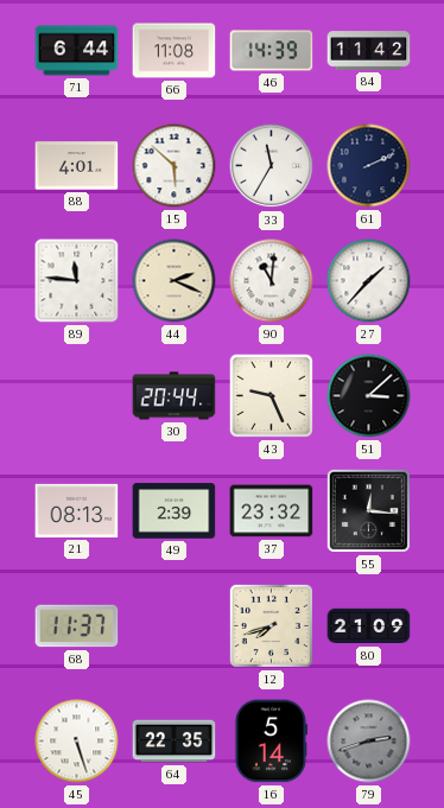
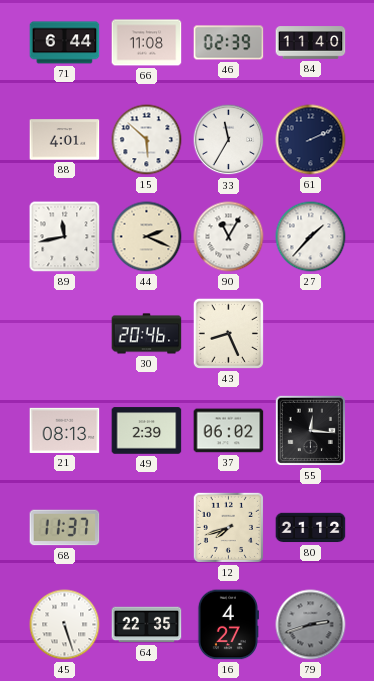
46: 14:39 -> 02:39 (229, 43)
84: 11:42 -> 11:40 (311, 43)
89: 11:46 -> 11:43 (65, 237)
90: 11:01 -> 11:05 (229, 237)
30: 20:44 -> 20:46 (147, 334)
43: 9:26 -> 8:26 (228, 333)
51: 3:08 -> none (369, 396)
37: 23:32 -> 06:02 (229, 431)
80: 21:09 -> 21:12 (311, 528)
16: 5:14 -> 4:27 (228, 625)
